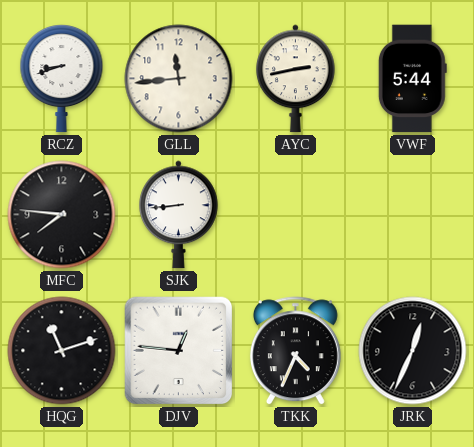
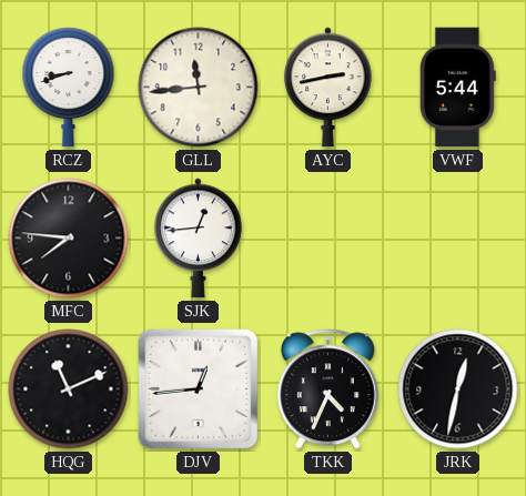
SJK: 8:44 -> 12:44 (199, 239)
HQG: 11:12 -> 11:11 (69, 389)
DJV: 12:46 -> 12:44 (199, 389)
JRK: 12:34 -> 12:32 (458, 389)
